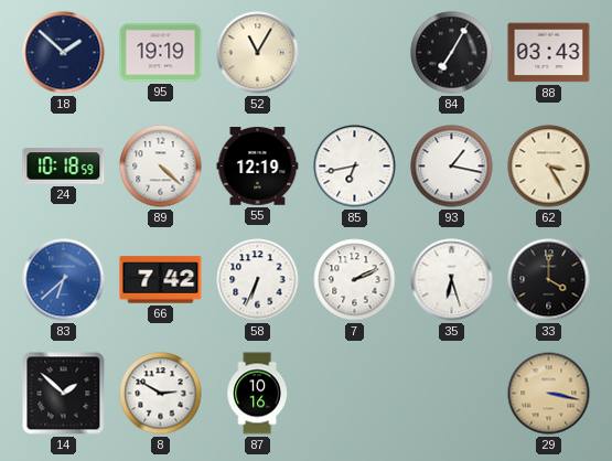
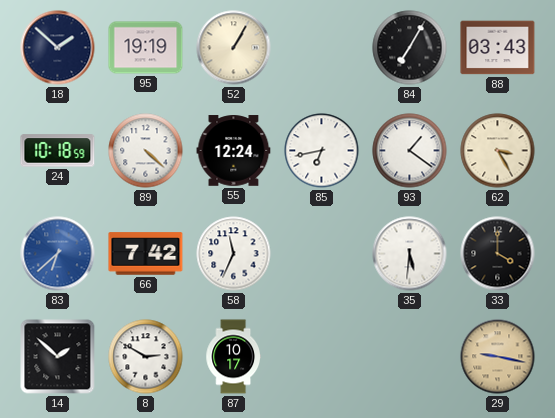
52: 11:05 -> 1:05 (234, 48)
55: 12:19 -> 12:24 (234, 151)
93: 1:17 -> 1:21 (410, 151)
58: 6:34 -> 11:34 (234, 254)
7: 2:11 -> none (355, 280)
35: 6:27 -> 5:31 (410, 254)
87: 10:16 -> 10:17 (233, 357)
29: 3:17 -> 9:17 (498, 357)
